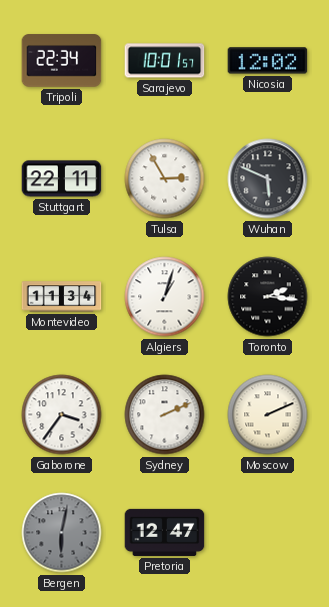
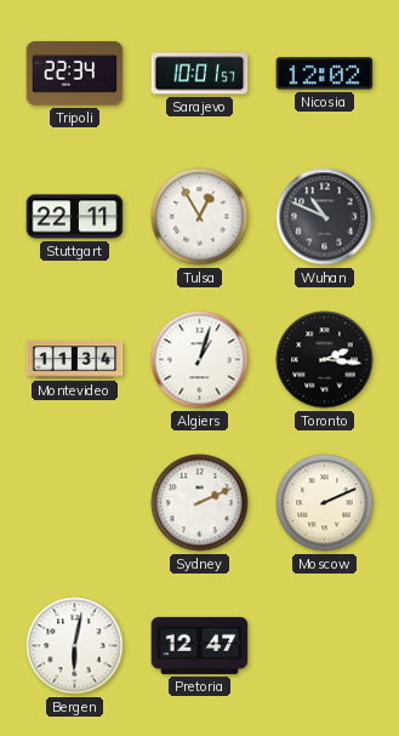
Tulsa: 2:55 -> 12:55 (200, 217)
Wuhan: 5:49 -> 10:49 (325, 217)
Gaborone: 3:36 -> none (62, 415)
Bergen dial: grey -> white (75, 646)
